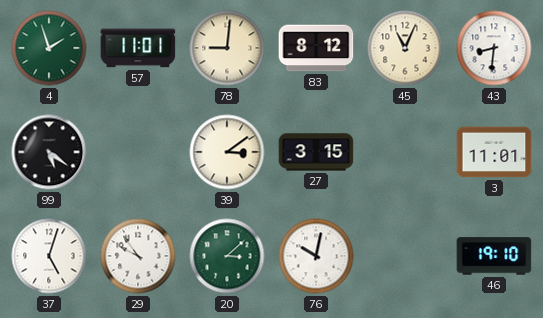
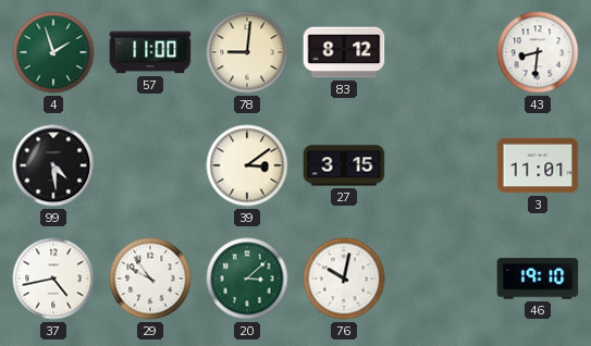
57: 11:01 -> 11:00 (150, 52)
45: 11:04 -> none (405, 48)
99: 5:21 -> 4:29 (53, 165)
37: 5:03 -> 4:43 (53, 279)
